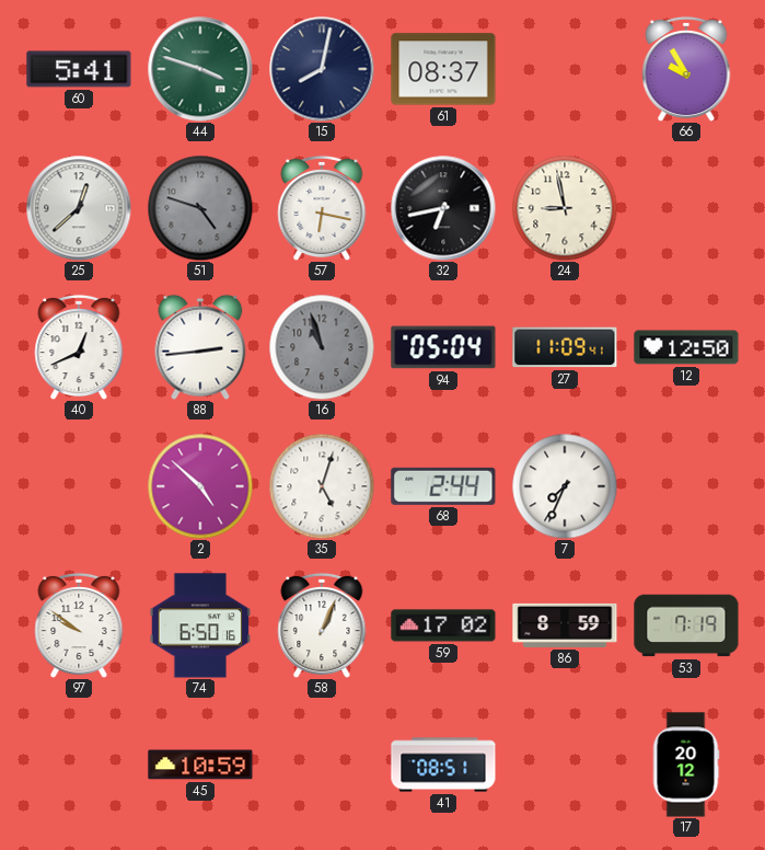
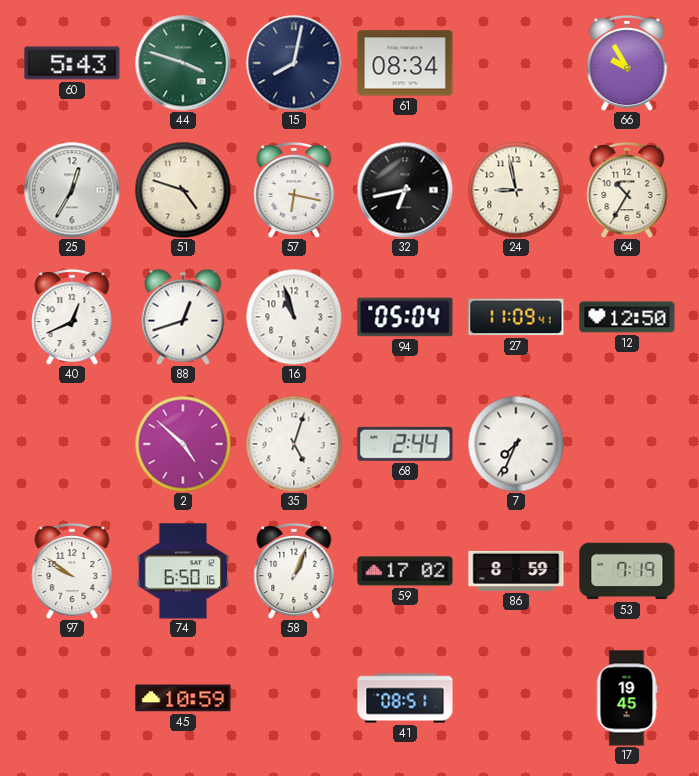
60: 5:41 -> 5:43 (72, 63)
61: 08:37 -> 08:34 (405, 63)
25: 12:38 -> 12:35 (72, 190)
51 dial: grey -> cream (183, 190)
64: none -> 10:35 (627, 190)
88: 2:44 -> 12:42 (183, 317)
16 dial: grey -> white (294, 317)
17: 20:12 -> 19:45 (627, 698)
